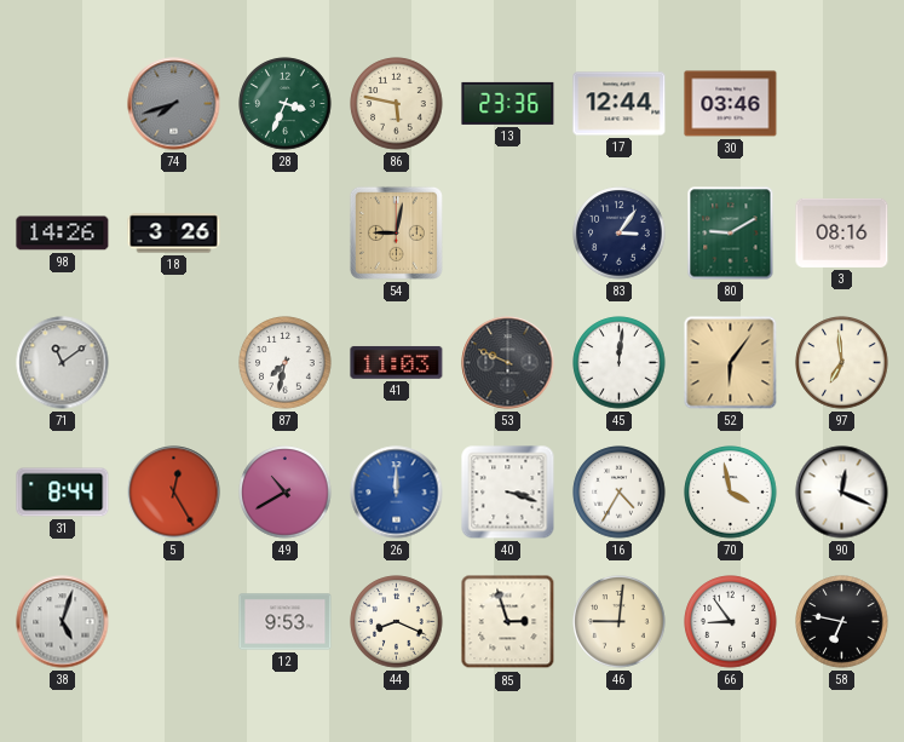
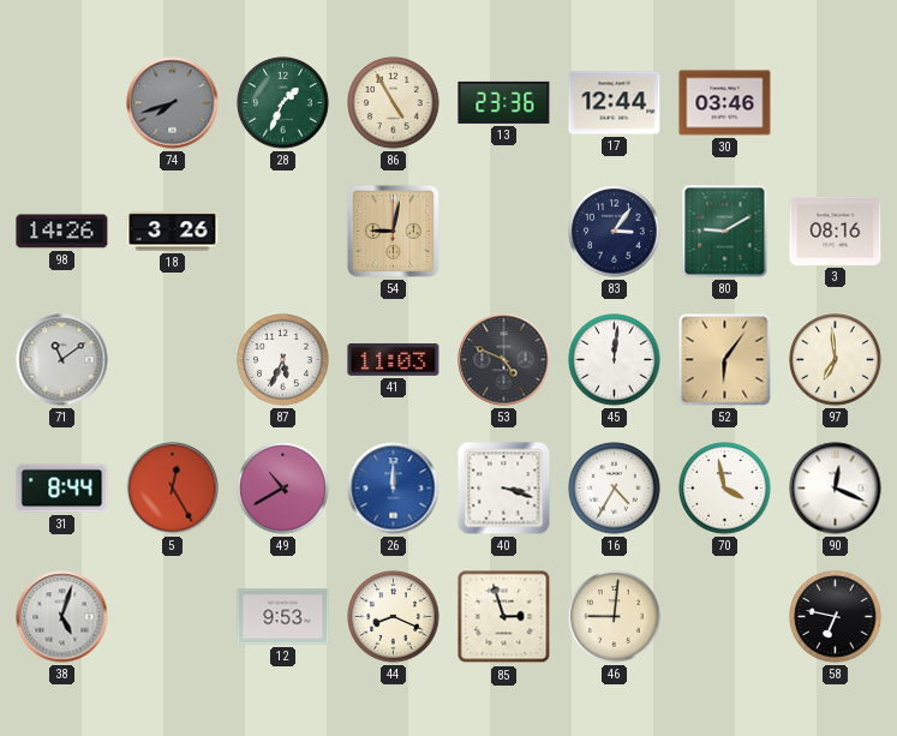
28: 3:34 -> 1:34 (283, 103)
86: 5:47 -> 4:55 (394, 103)
87: 7:32 -> 5:34 (283, 360)
53: 9:49 -> 4:49 (504, 360)
66: 8:54 -> none (731, 622)
